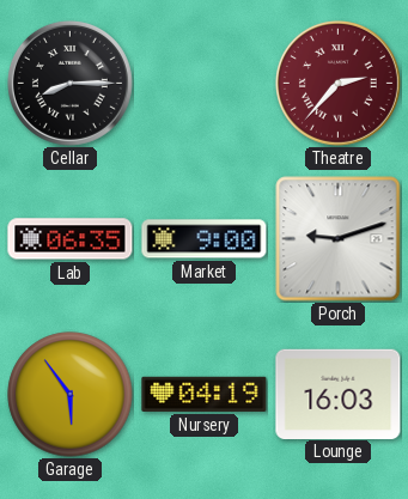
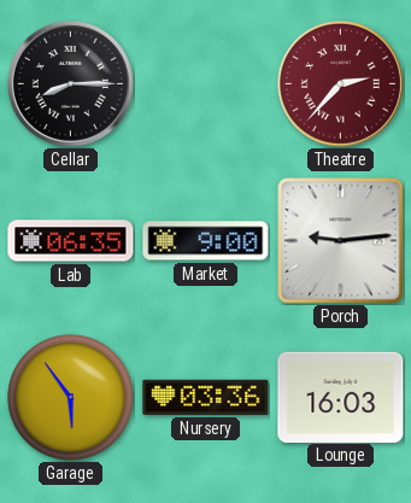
Porch: 9:12 -> 9:14 (341, 241)
Nursery: 04:19 -> 03:36 (206, 397)
